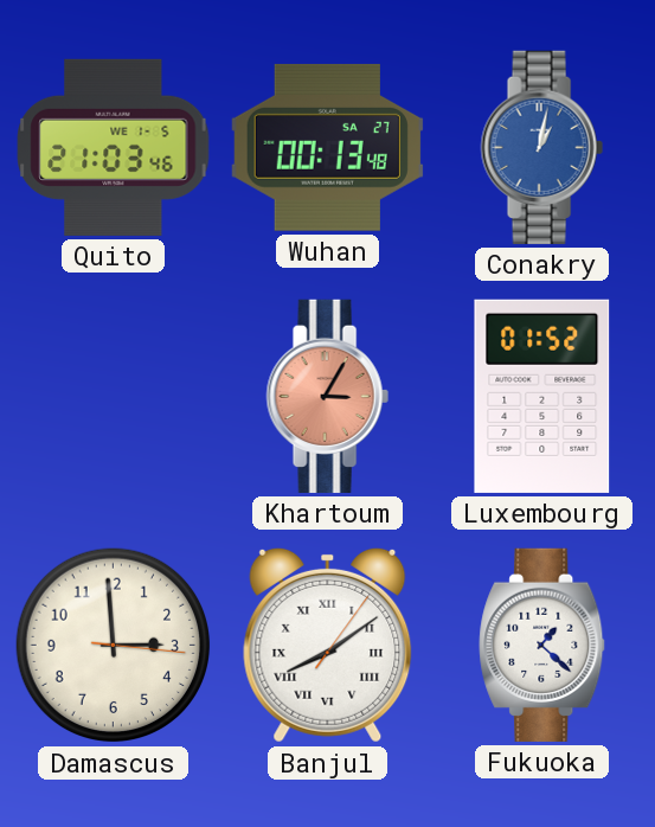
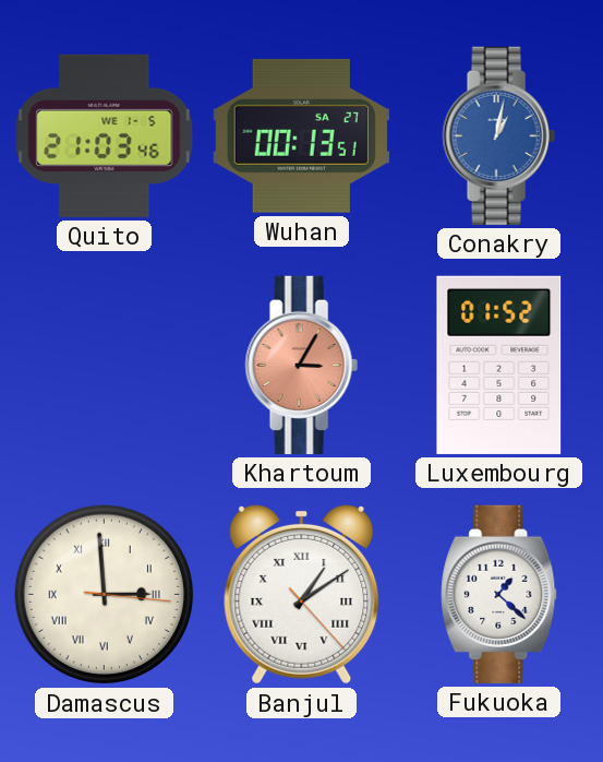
Wuhan: 00:13:48 -> 00:13:51 (301, 135)
Damascus numerals: Arabic -> Roman (105, 595)
Banjul: 8:09 -> 1:09 (302, 594)
